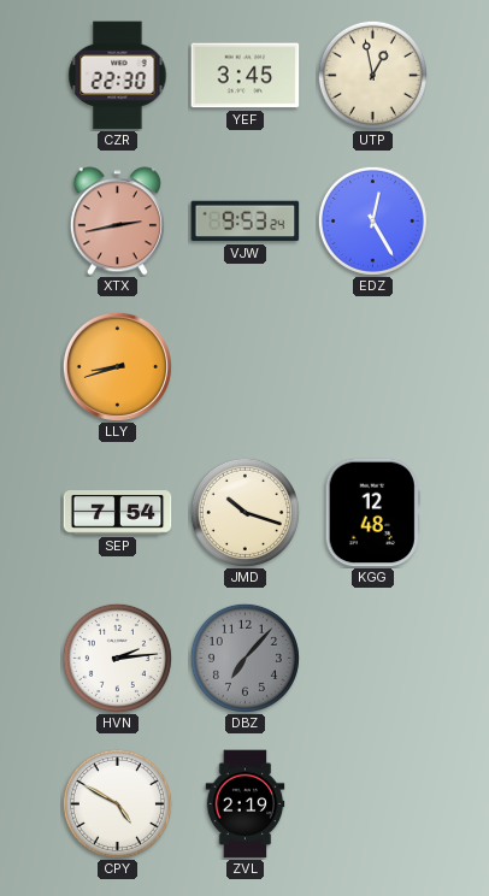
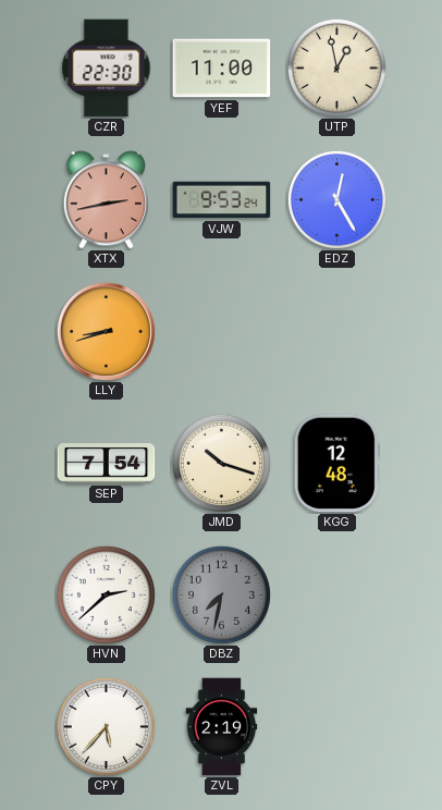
YEF: 3:45 -> 11:00 (222, 69)
HVN: 2:14 -> 2:38 (106, 594)
DBZ: 7:07 -> 7:32 (221, 594)
CPY: 4:50 -> 5:37 (106, 726)
